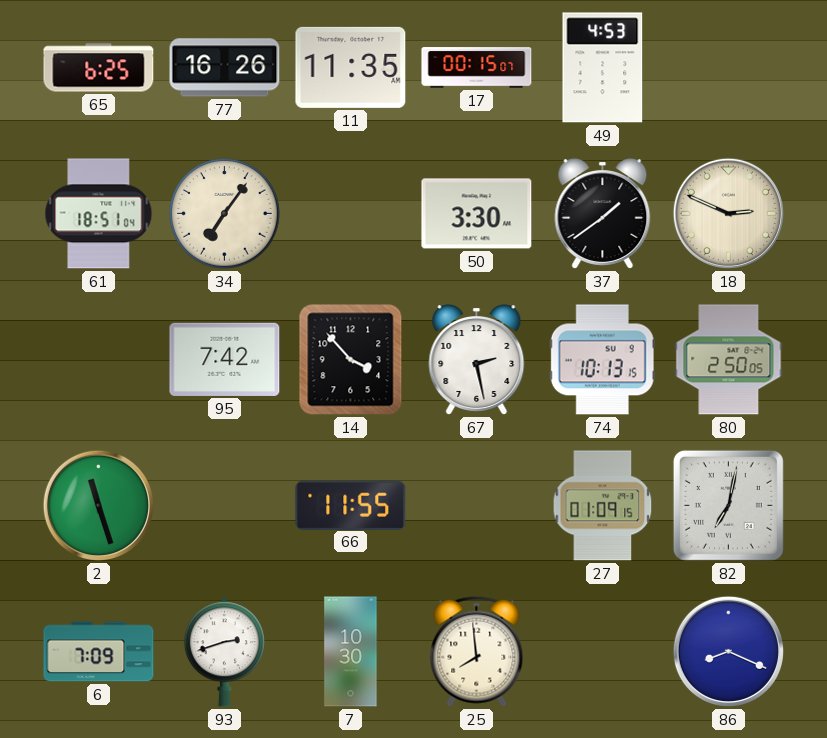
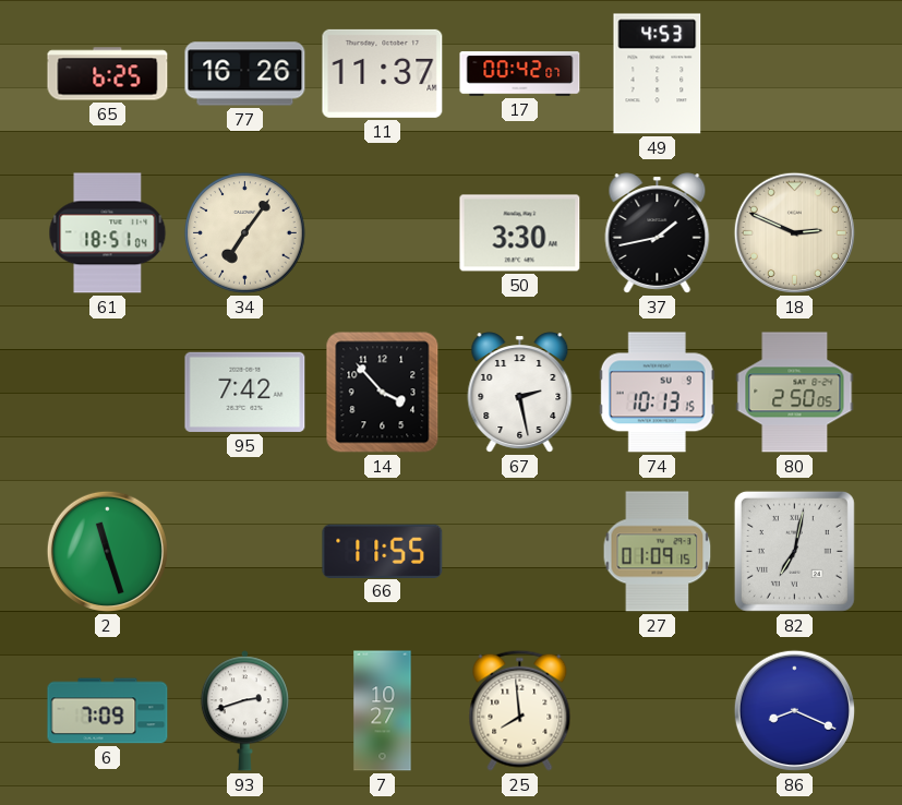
11: 11:35 -> 11:37 (383, 73)
17: 00:15 -> 00:42 (520, 74)
37: 1:39 -> 1:43 (658, 233)
7: 10:30 -> 10:27 (383, 711)
